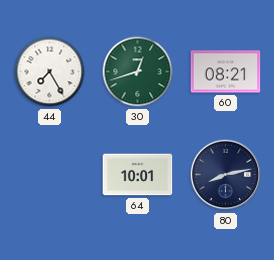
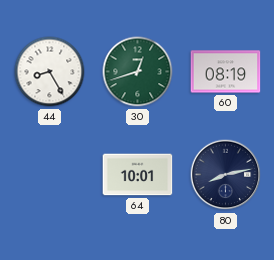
44: 7:25 -> 8:25 (50, 72)
60: 08:21 -> 08:19 (226, 72)
